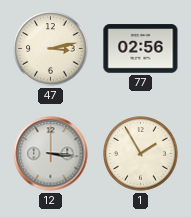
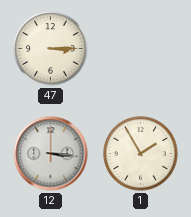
47: 3:13 -> 3:15 (51, 49)
77: 02:56 -> none (141, 49)
